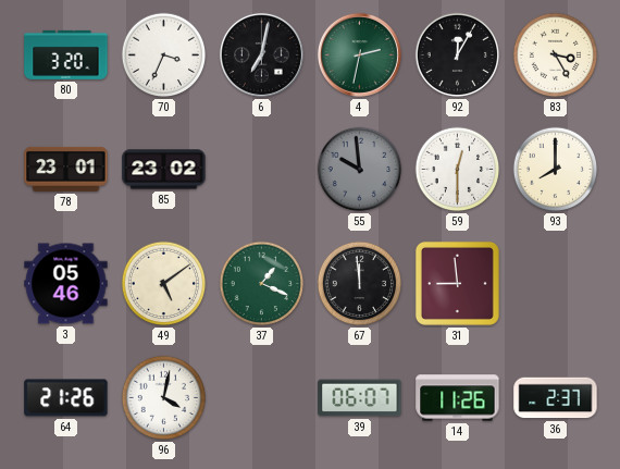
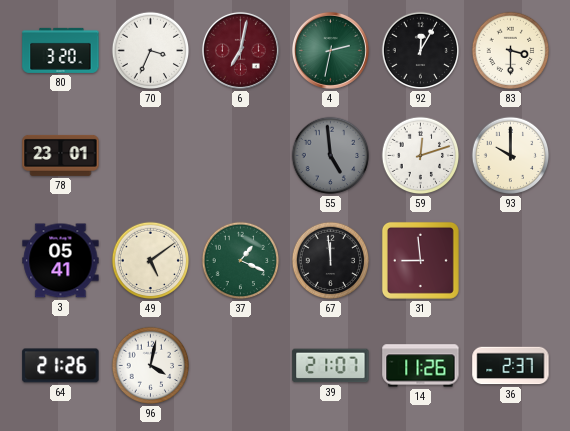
6 dial: black -> burgundy (240, 50)
83: 3:25 -> 3:30 (511, 51)
85: 23:02 -> none (164, 170)
55: 9:59 -> 4:59 (331, 156)
59: 12:30 -> 12:12 (421, 156)
93: 8:00 -> 10:00 (511, 156)
3: 05:46 -> 05:41 (61, 261)
39: 06:07 -> 21:07 (331, 366)
